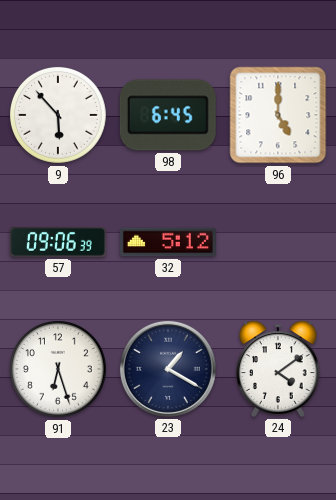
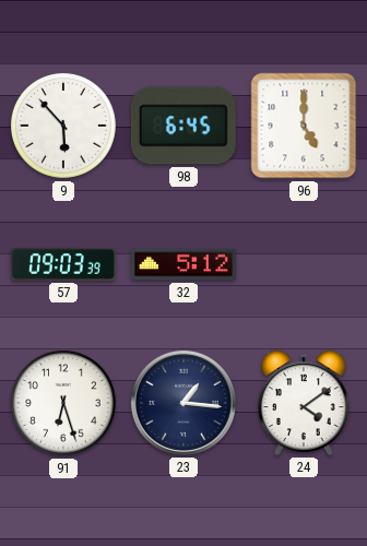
57: 09:06 -> 09:03 (63, 265)
23: 1:20 -> 1:16 (183, 403)
